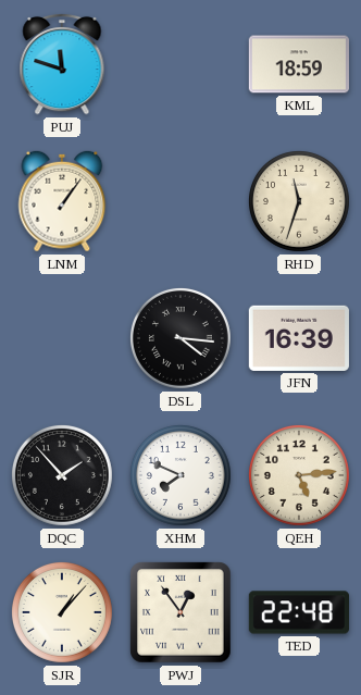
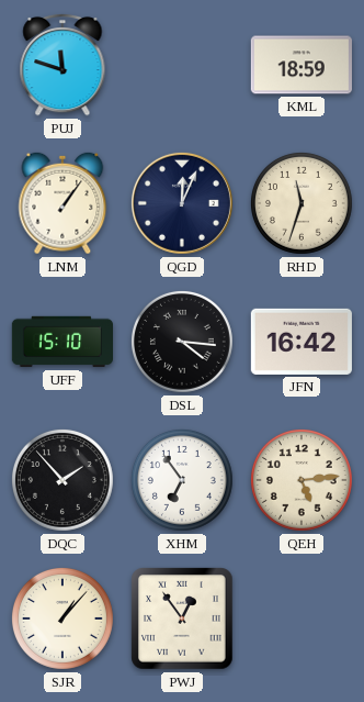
QGD: none -> 12:04 (182, 203)
UFF: none -> 15:10 (61, 342)
JFN: 16:39 -> 16:42 (302, 342)
XHM: 7:49 -> 6:54 (182, 480)
TED: 22:48 -> none (299, 612)
